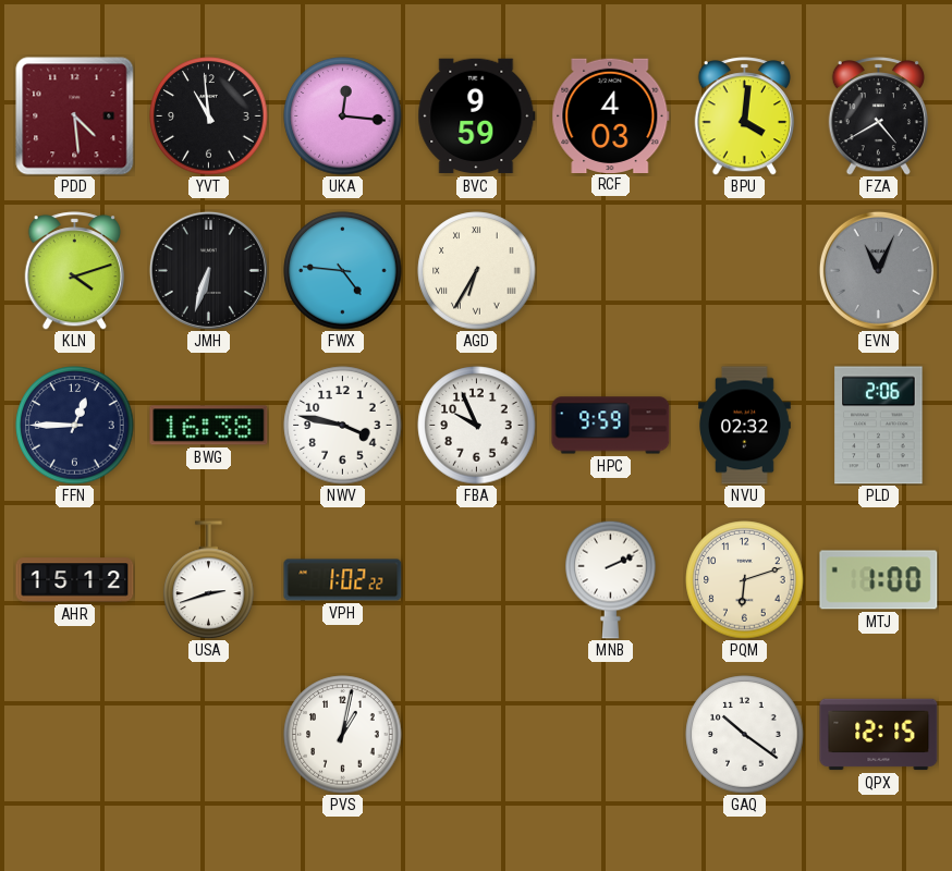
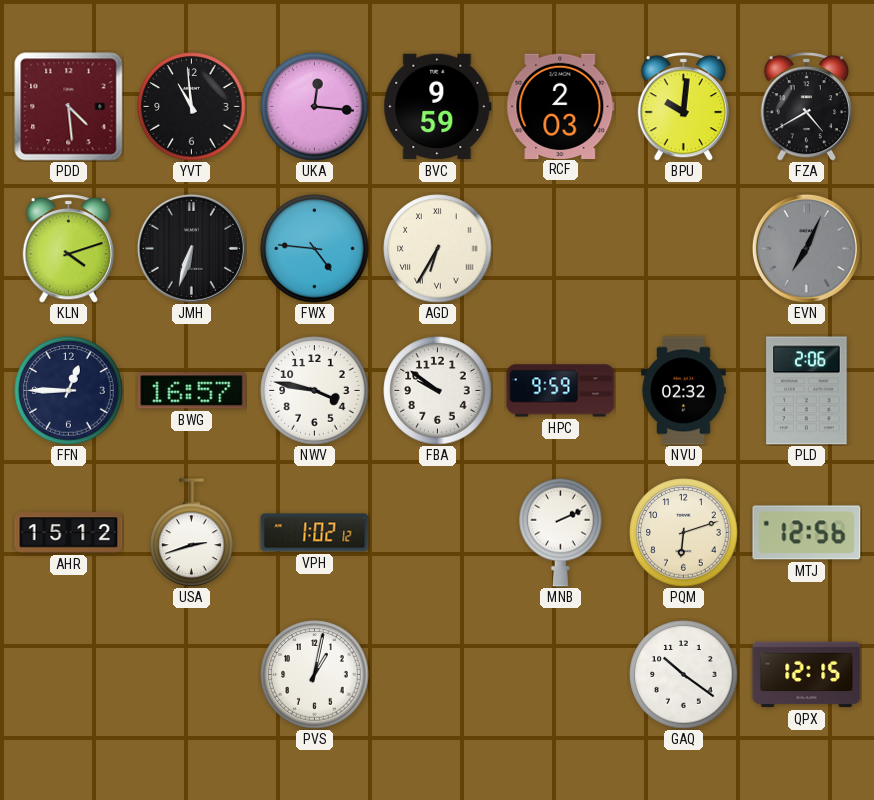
RCF: 4:03 -> 2:03 (561, 106)
BPU: 4:01 -> 10:01 (683, 107)
EVN: 11:04 -> 7:04 (806, 248)
BWG: 16:38 -> 16:57 (192, 391)
FBA: 9:56 -> 9:51 (438, 391)
VPH: 1:02:22 -> 1:02:12 (315, 533)
MTJ: 1:00 -> 12:56 (807, 533)
